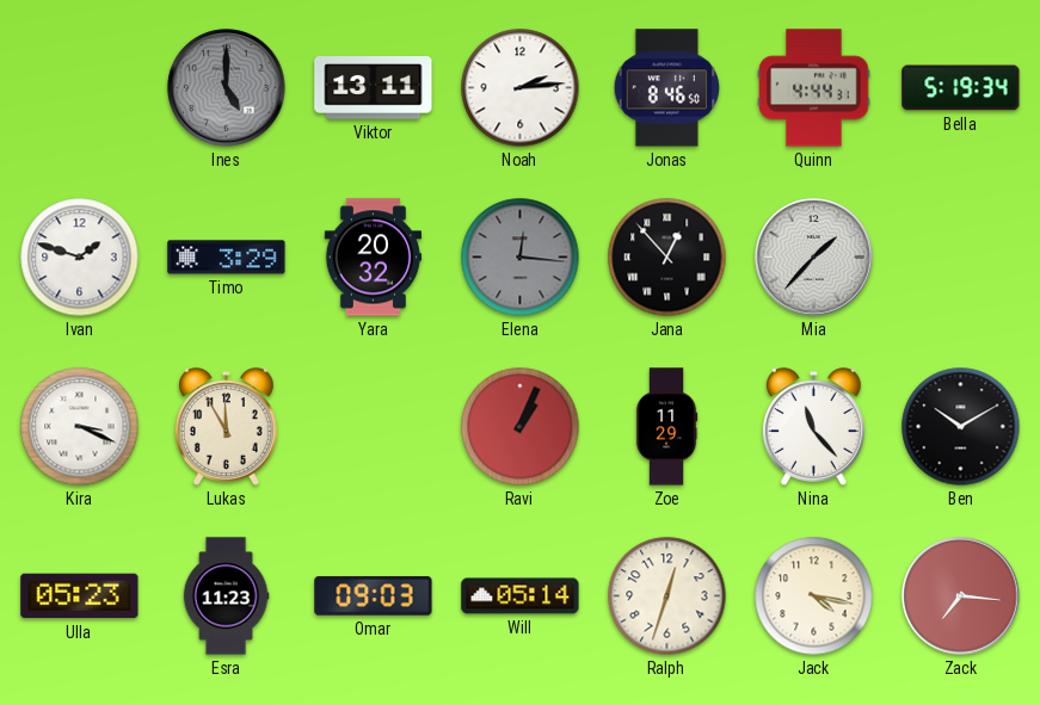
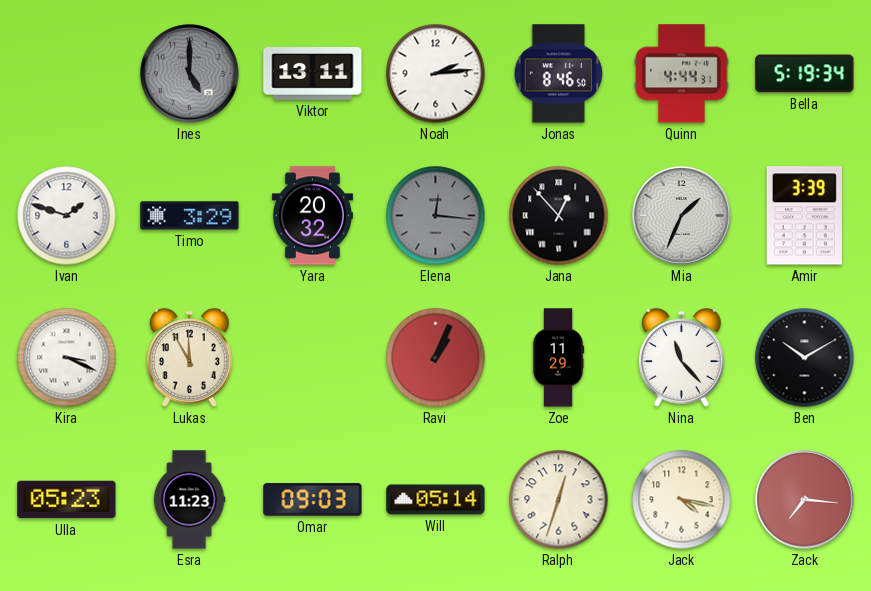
Mia: 1:37 -> 1:34 (682, 216)
Amir: none -> 3:39 (804, 216)
